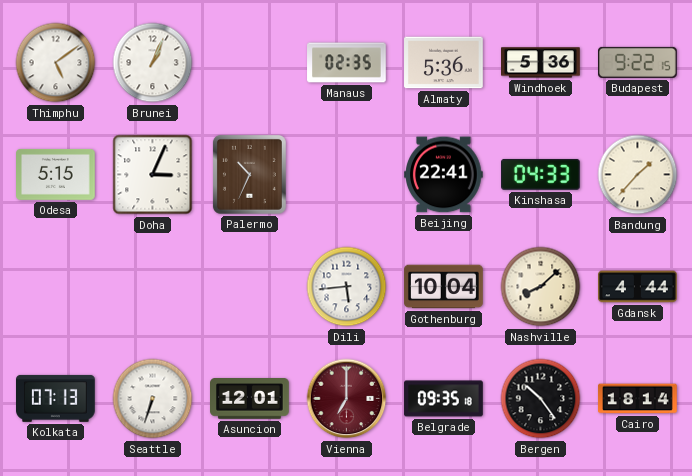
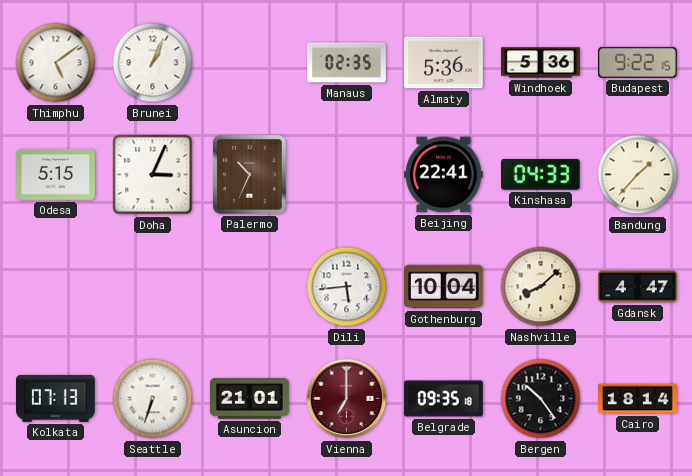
Gdansk: 4:44 -> 4:47 (638, 287)
Asuncion: 12:01 -> 21:01 (250, 399)
